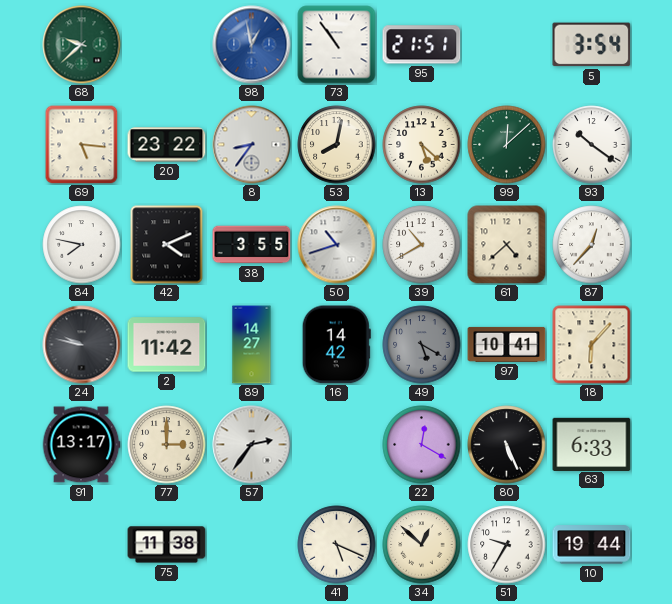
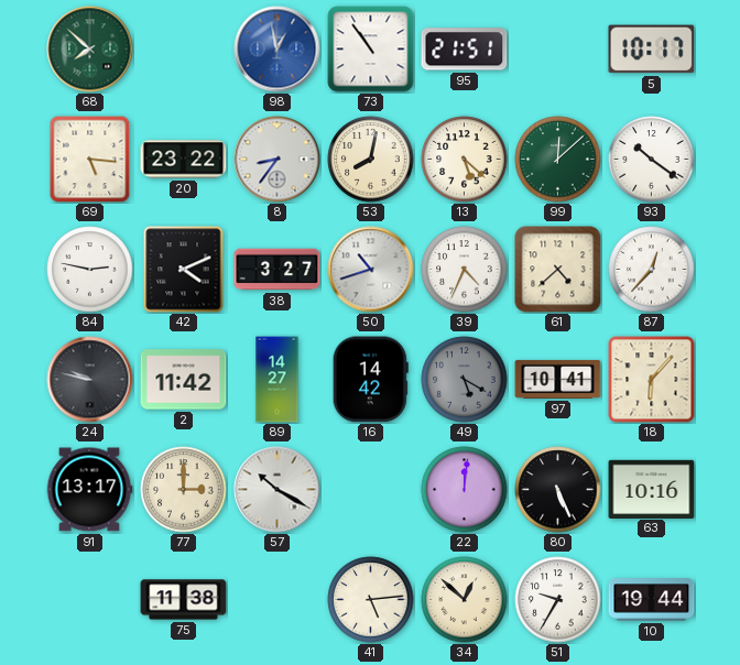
68: 9:38 -> 7:52 (90, 50)
5: 3:54 -> 10:17 (652, 50)
84: 7:47 -> 2:47 (90, 270)
38: 3:55 -> 3:27 (277, 270)
39: 10:40 -> 4:34 (465, 270)
57: 2:36 -> 10:20 (277, 490)
22: 12:20 -> 12:01 (465, 490)
63: 6:33 -> 10:16 (652, 489)
41: 5:19 -> 5:14 (371, 600)
